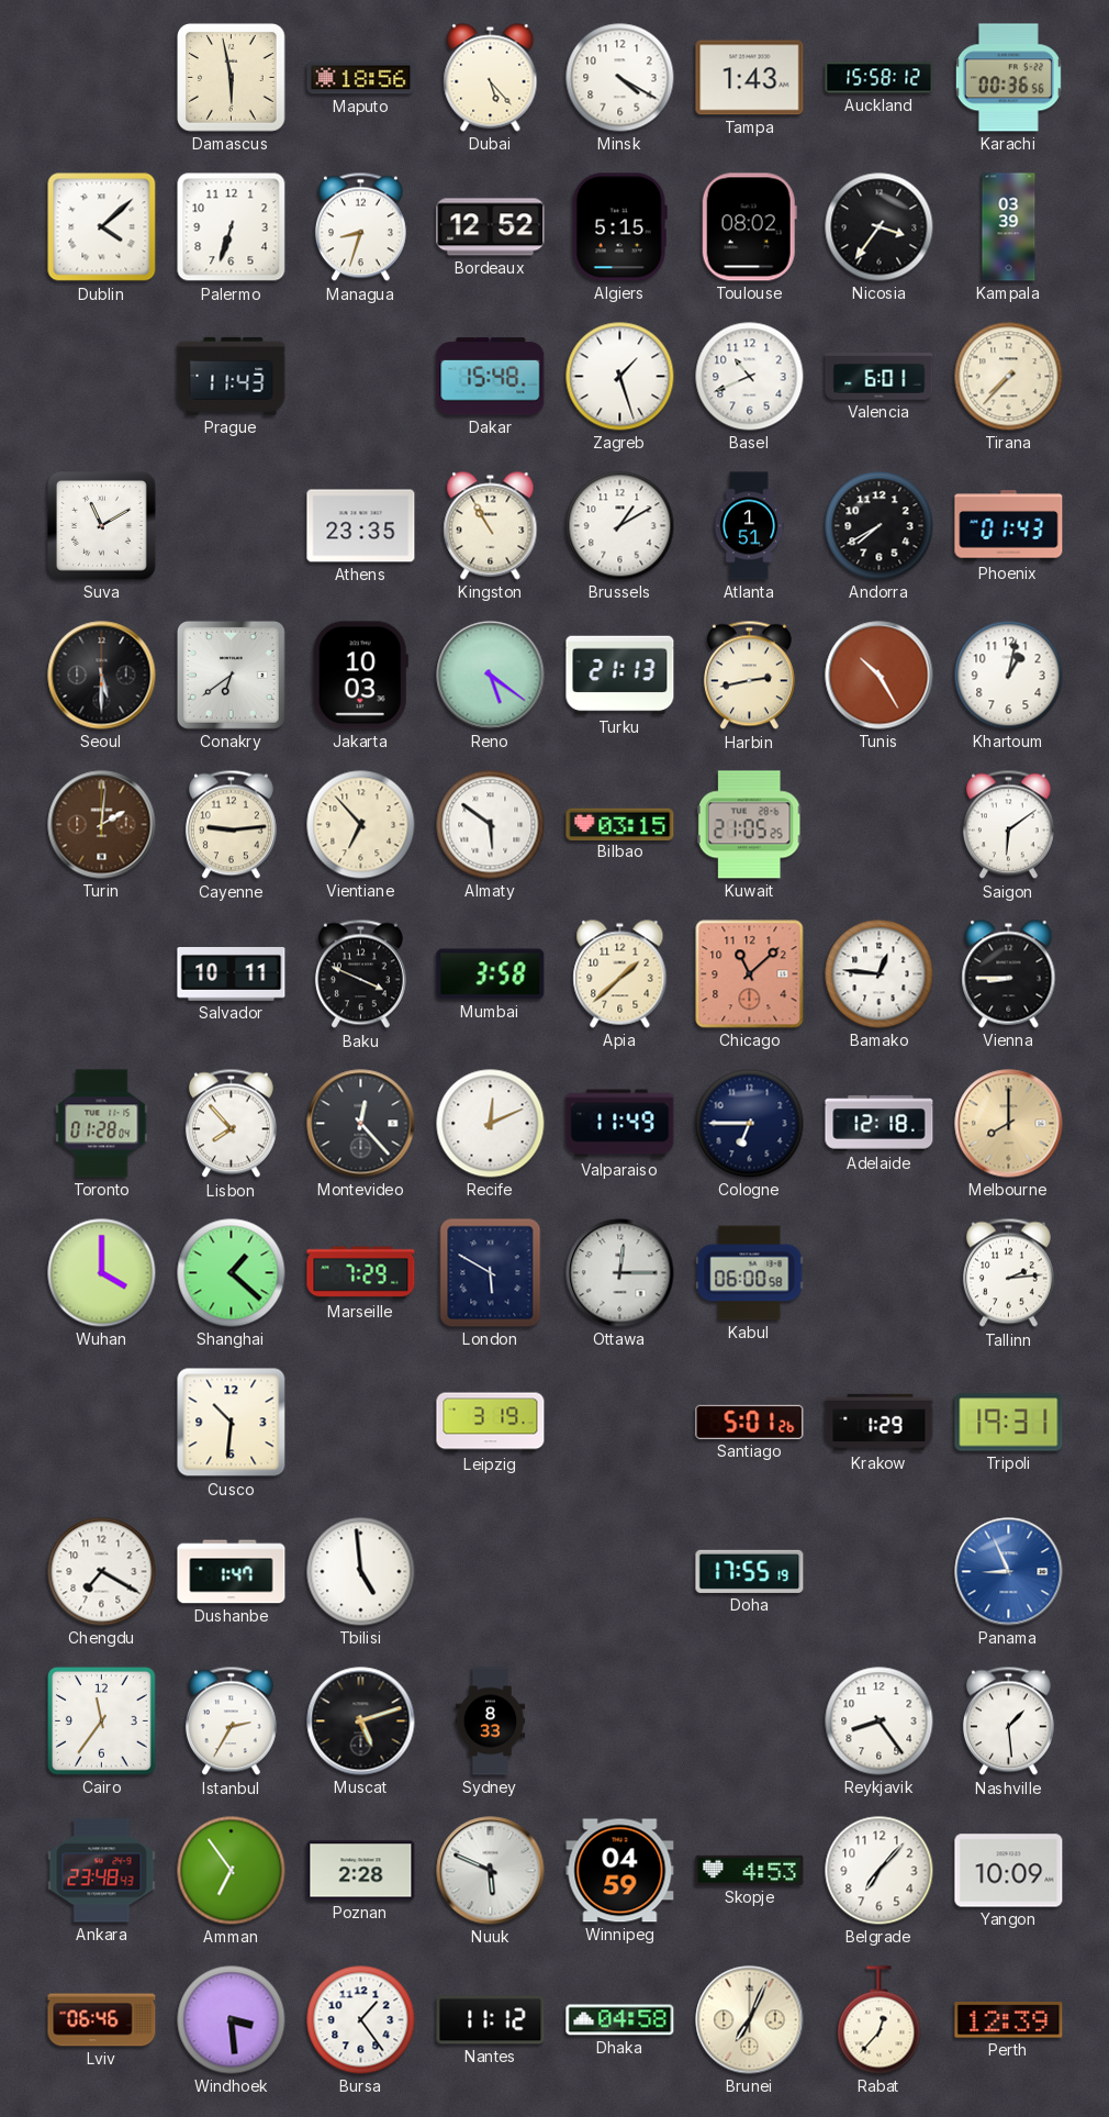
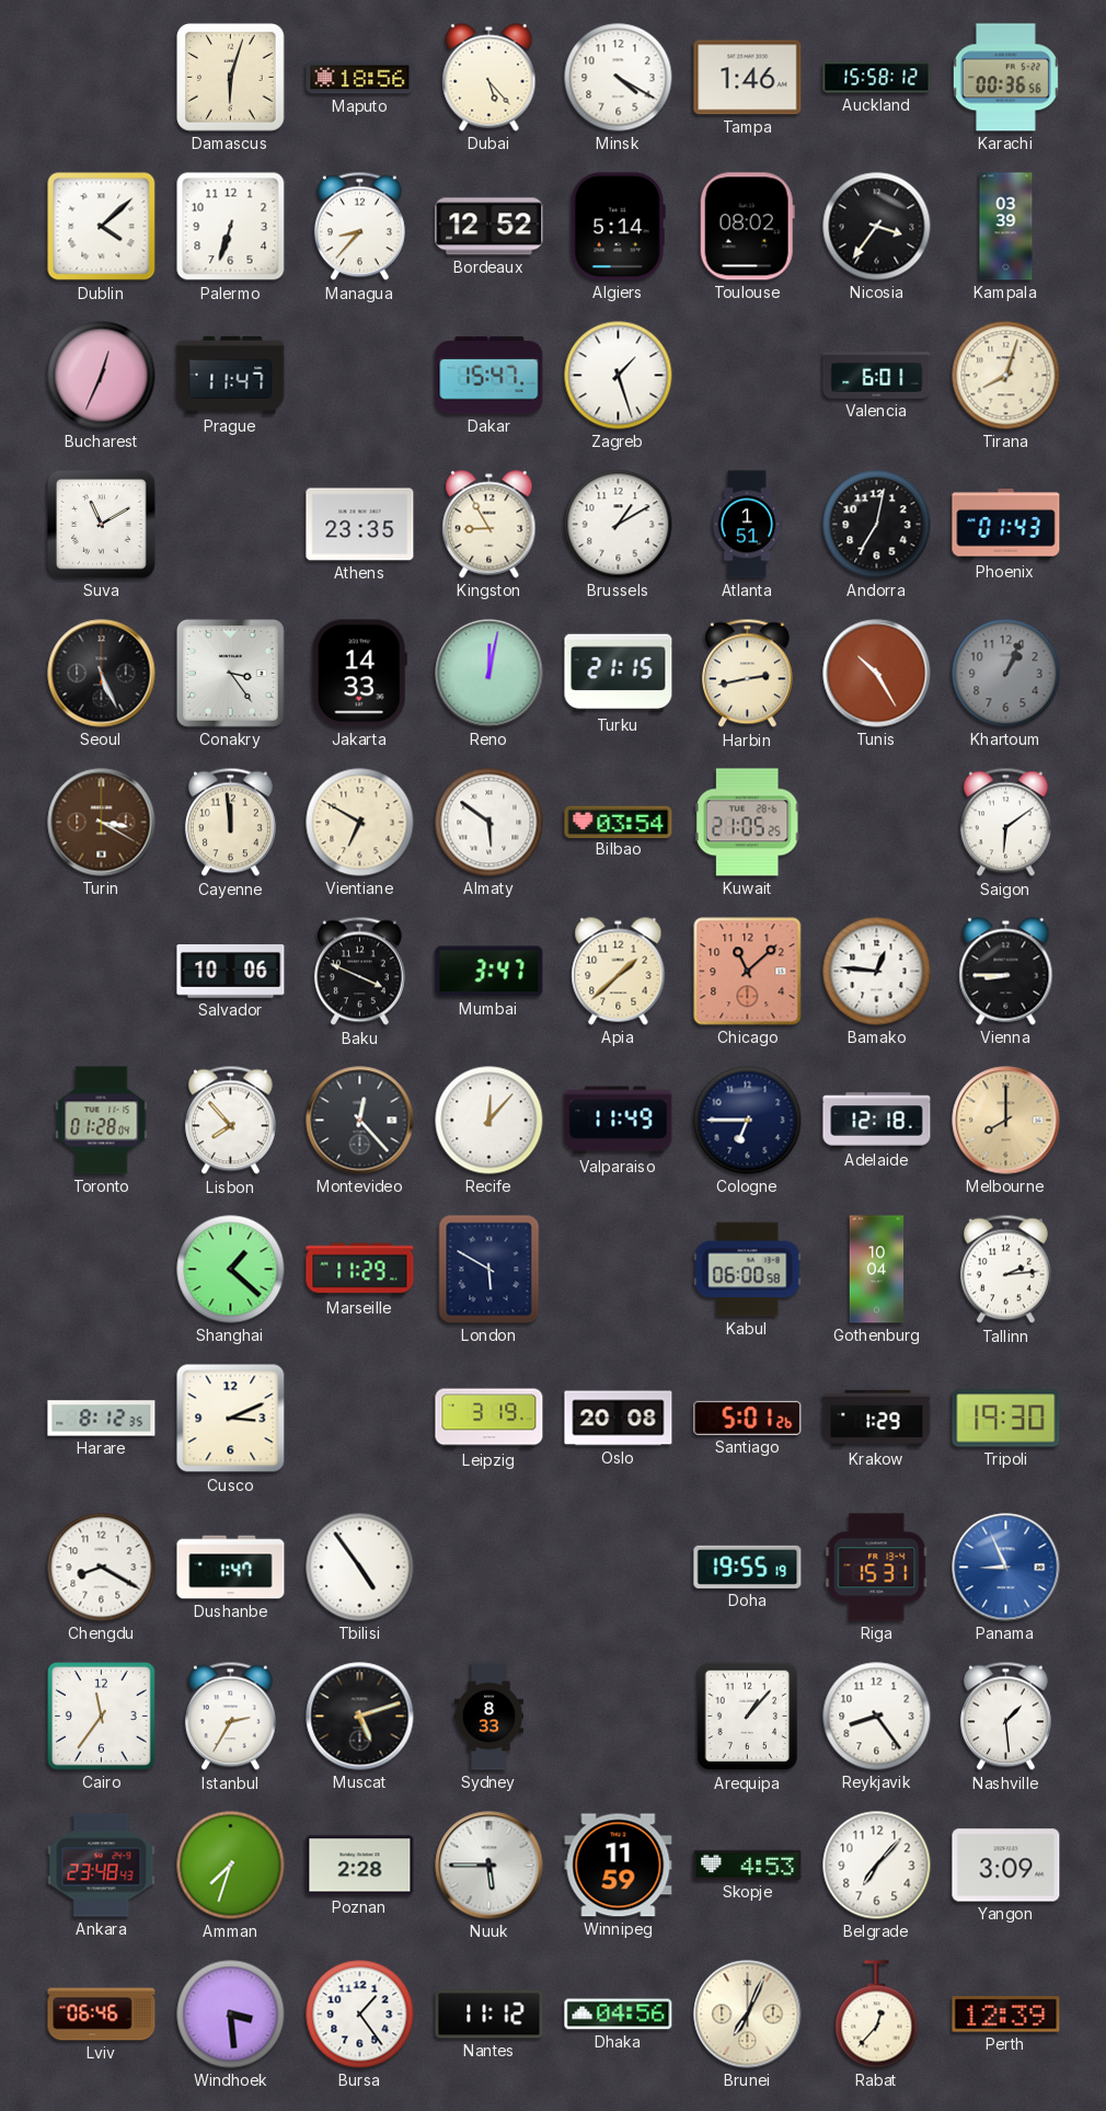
Damascus: 5:58 -> 6:03 (231, 78)
Tampa: 1:43 -> 1:46 (748, 78)
Managua: 8:33 -> 8:37 (359, 227)
Algiers: 5:15 -> 5:14 (618, 227)
Bucharest: none -> 12:34 (102, 376)
Prague: 11:43 -> 11:47 (231, 375)
Dakar: 15:48 -> 15:47 (489, 376)
Basel: 10:41 -> none (750, 377)
Tirana: 7:37 -> 8:03 (1006, 376)
Kingston: 10:55 -> 8:55 (489, 525)
Andorra: 7:40 -> 7:02 (877, 525)
Seoul: 5:30 -> 5:26 (102, 674)
Conakry: 6:39 -> 3:24 (230, 673)
Jakarta: 10:03 -> 14:33 (359, 674)
Reno: 5:21 -> 12:02 (489, 674)
Turku: 21:13 -> 21:15 (619, 674)
Khartoum: 1:02 -> 1:04 (1006, 674)
Khartoum dial: white -> grey (1006, 674)
Turin: 2:01 -> 3:20 (102, 823)
Cayenne: 9:14 -> 11:59 (230, 823)
Vientiane: 6:53 -> 6:50 (360, 823)
Bilbao: 03:15 -> 03:54 (619, 822)
Salvador: 10:11 -> 10:06 (231, 972)
Mumbai: 3:58 -> 3:47 (489, 972)
Recife: 12:11 -> 12:07 (489, 1121)
Wuhan: 4:00 -> none (102, 1273)
Marseille: 7:29 -> 11:29 (360, 1270)
Ottawa: 12:15 -> none (620, 1273)
Gothenburg: none -> 10:04 (877, 1270)
Harare: none -> 8:12 (102, 1419)
Cusco: 10:31 -> 3:11 (231, 1419)
Oslo: none -> 20:08 (619, 1419)
Tripoli: 19:31 -> 19:30 (1006, 1419)
Chengdu: 7:20 -> 8:20 (102, 1568)
Tbilisi: 4:59 -> 4:54 (360, 1568)
Doha: 17:55 -> 19:55 (748, 1567)
Riga: none -> 15:31 (877, 1568)
Arequipa: none -> 1:07 (748, 1717)
Amman: 6:54 -> 7:33 (231, 1866)
Nuuk: 5:49 -> 5:45 (489, 1866)
Winnipeg: 04:59 -> 11:59 (619, 1866)
Yangon: 10:09 -> 3:09 (1006, 1866)
Dhaka: 04:58 -> 04:56 (619, 2015)
